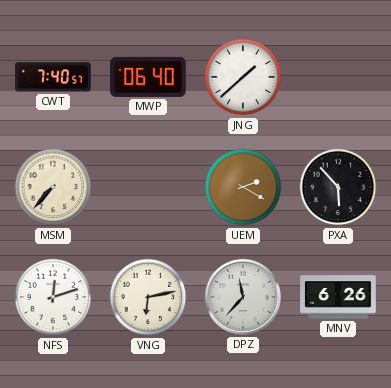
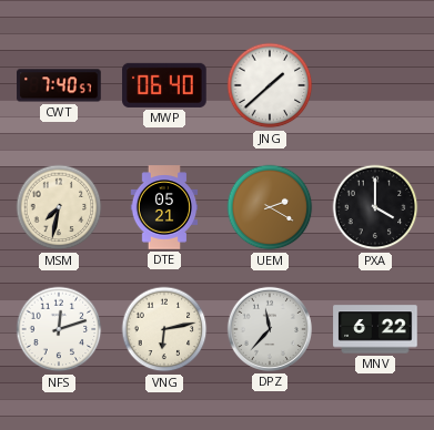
MSM: 7:37 -> 7:32 (59, 207)
DTE: none -> 05:21 (164, 207)
PXA: 5:53 -> 4:00 (375, 207)
MNV: 6:26 -> 6:22 (375, 329)
